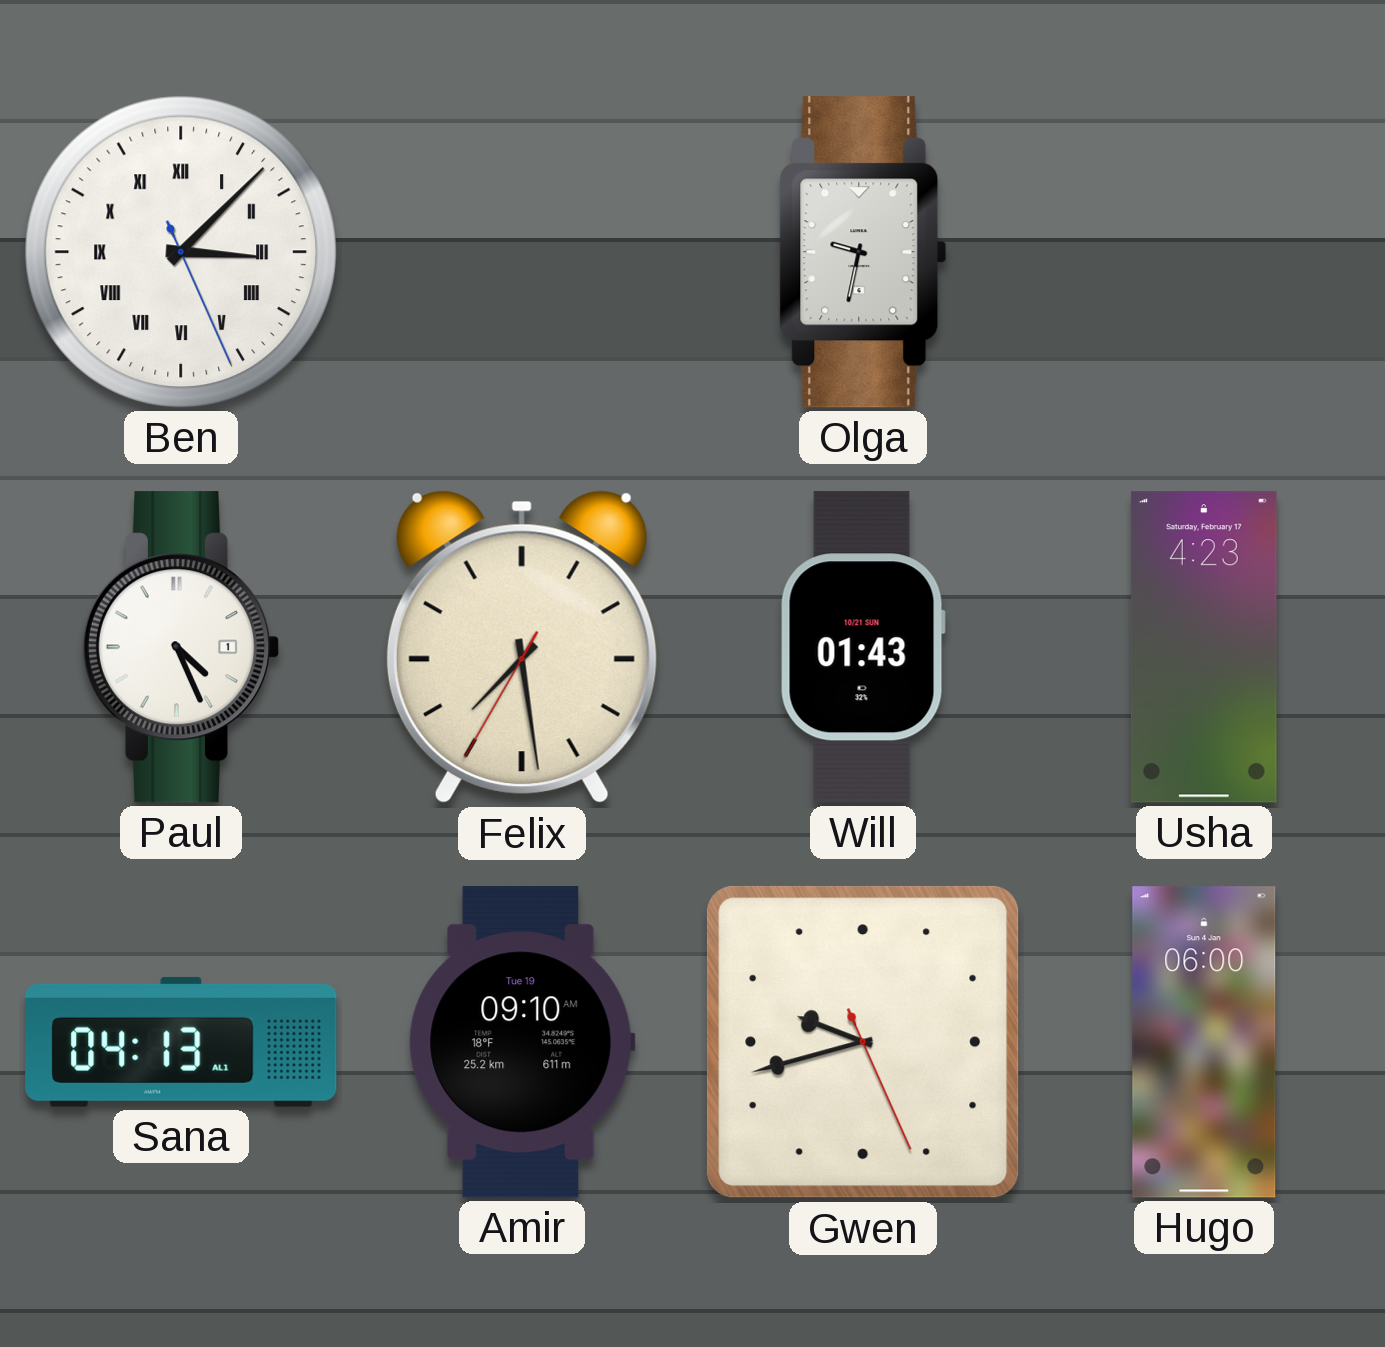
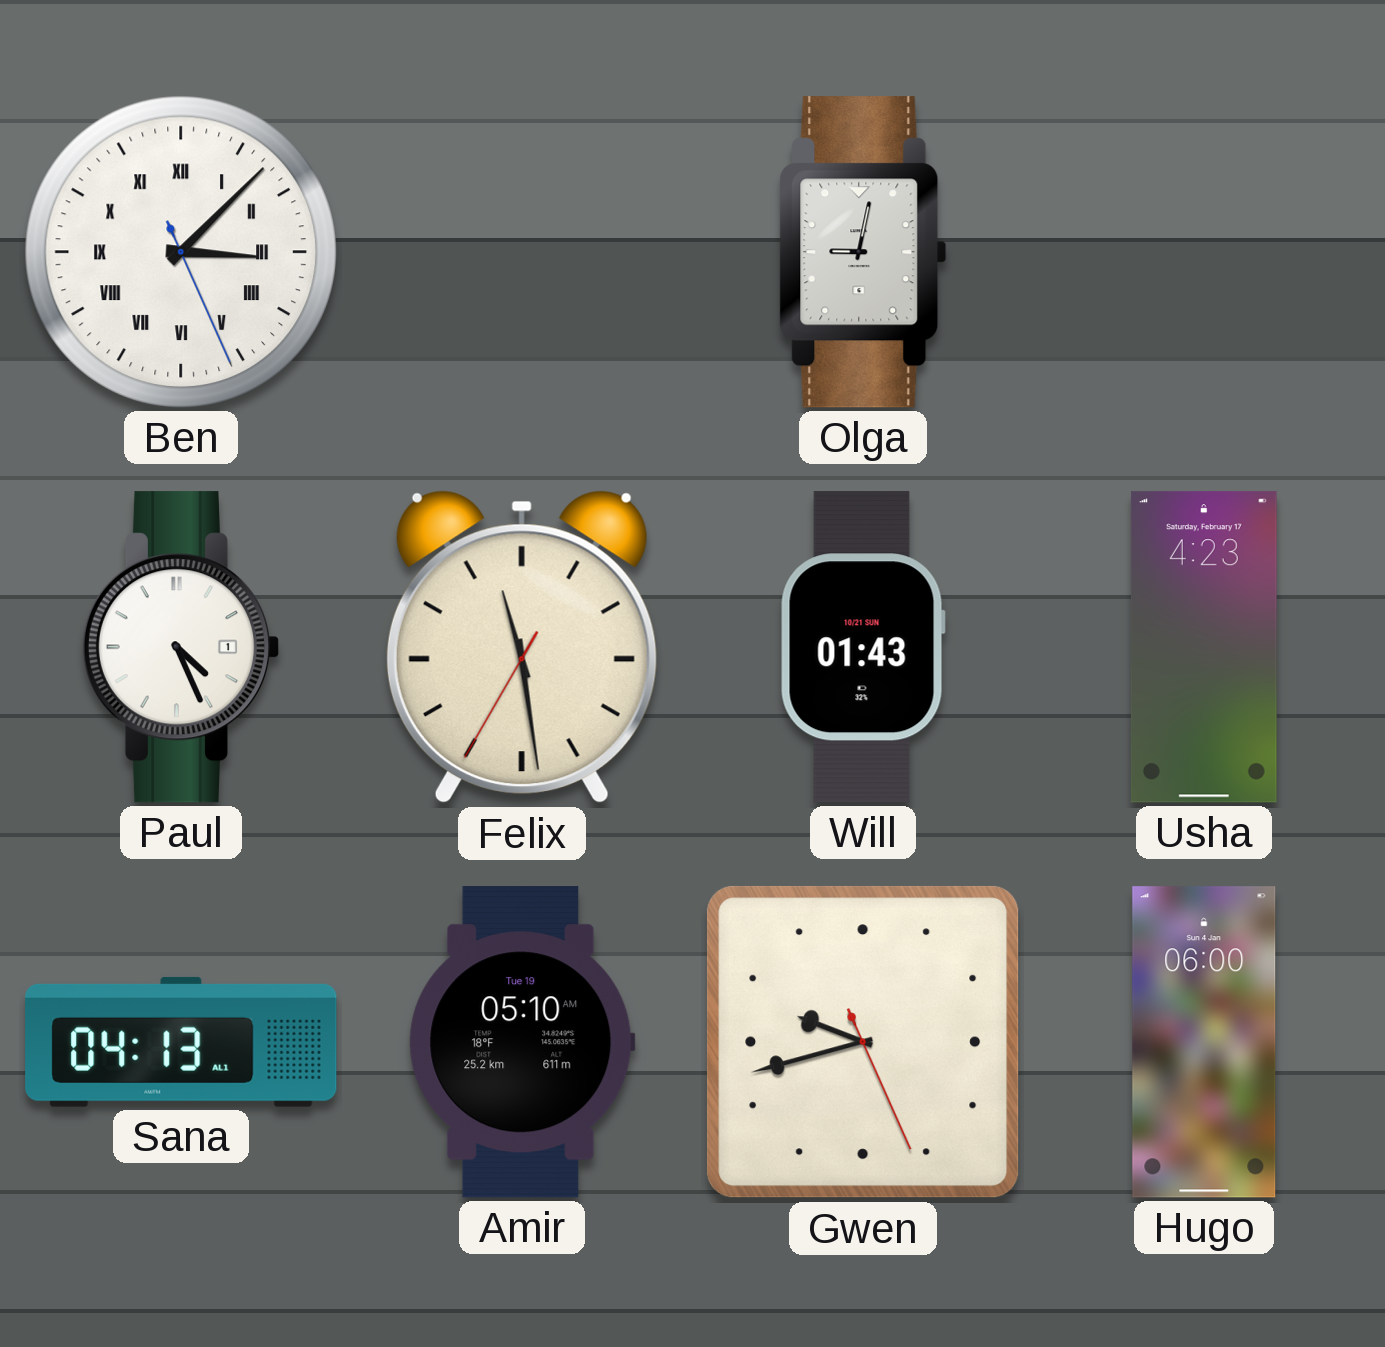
Olga: 9:32 -> 9:02 (863, 252)
Felix: 7:28 -> 11:28 (522, 647)
Amir: 09:10 -> 05:10 (522, 1042)
